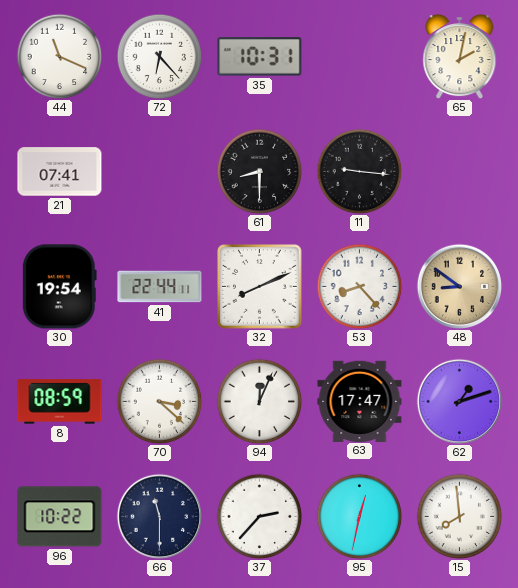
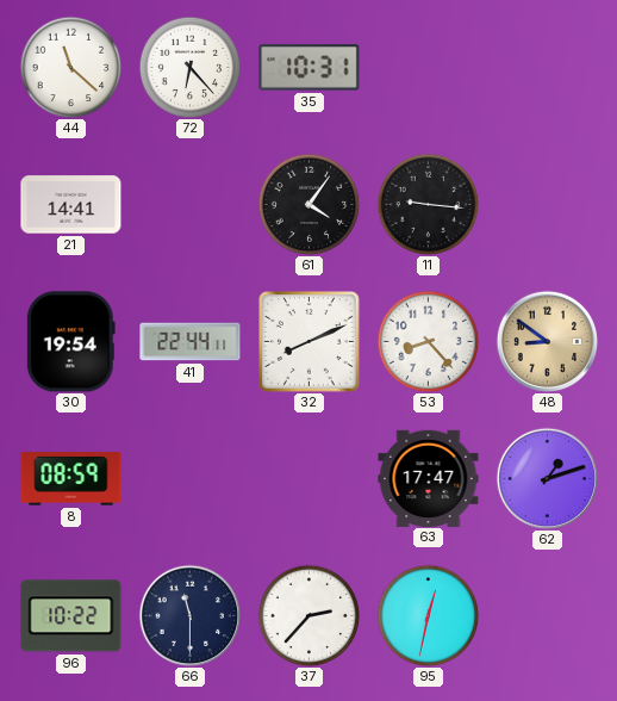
44: 11:19 -> 11:22 (70, 67)
65: 2:02 -> none (460, 57)
21: 07:41 -> 14:41 (71, 205)
61: 8:30 -> 4:06 (308, 204)
70: 3:22 -> none (159, 401)
94: 12:04 -> none (259, 401)
15: 7:59 -> none (459, 516)
